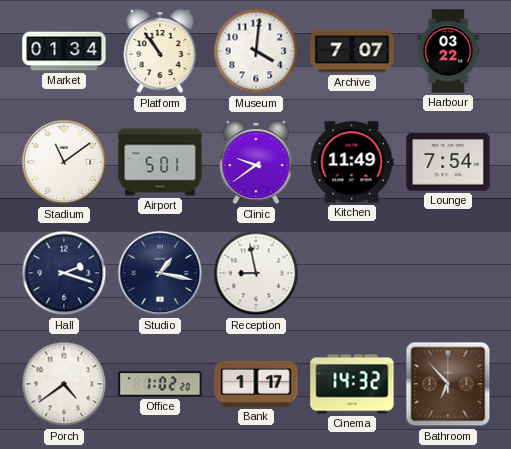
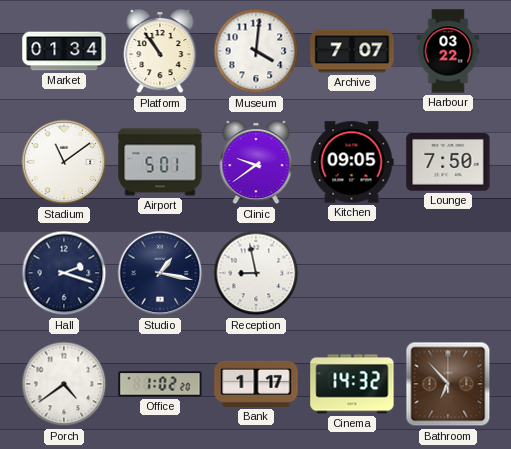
Kitchen: 11:49 -> 09:05 (352, 162)
Lounge: 7:54 -> 7:50 (448, 163)
